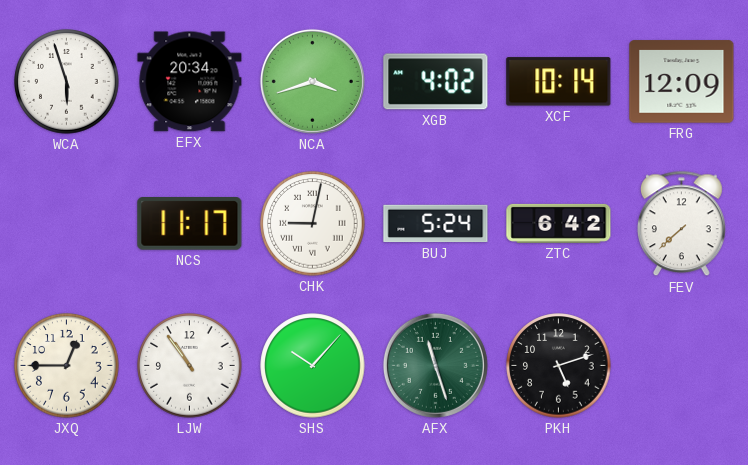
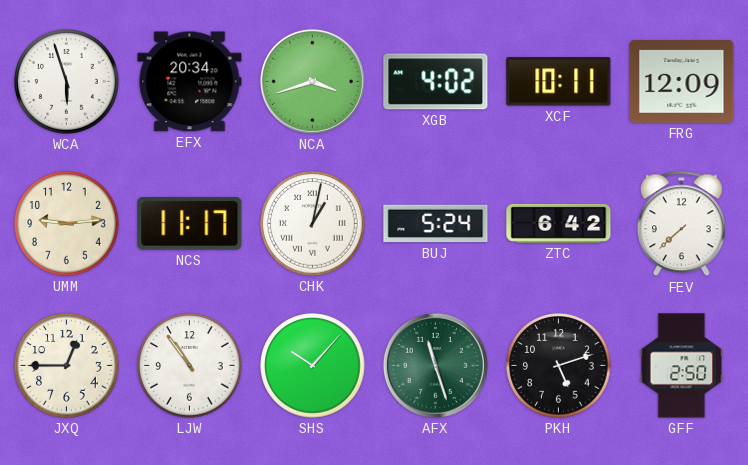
XCF: 10:14 -> 10:11 (559, 82)
UMM: none -> 9:14 (67, 224)
CHK: 9:02 -> 1:02 (313, 224)
GFF: none -> 2:50 (682, 366)
